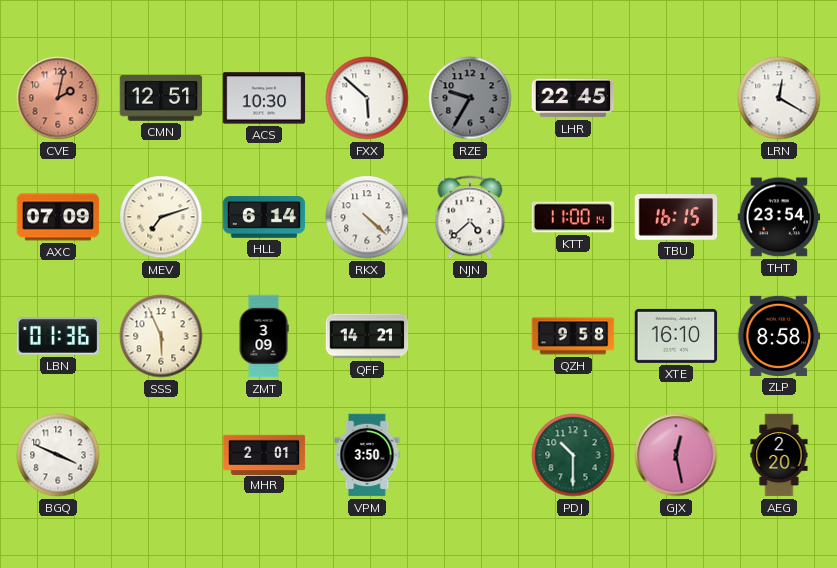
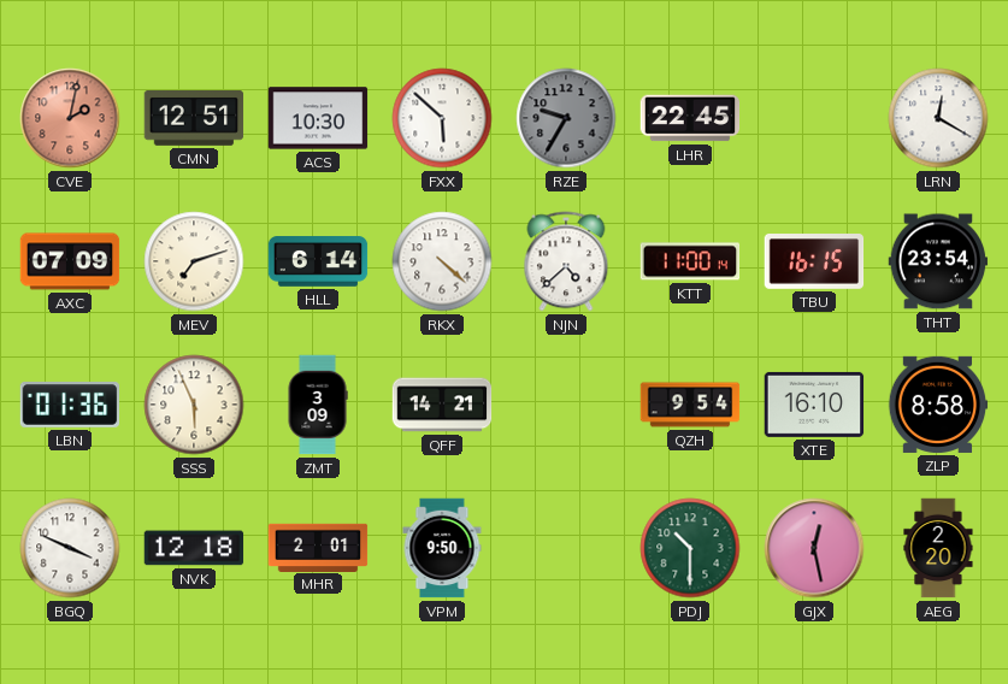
QZH: 9:58 -> 9:54 (690, 405)
NVK: none -> 12:18 (194, 548)
VPM: 3:50 -> 9:50 (442, 548)
